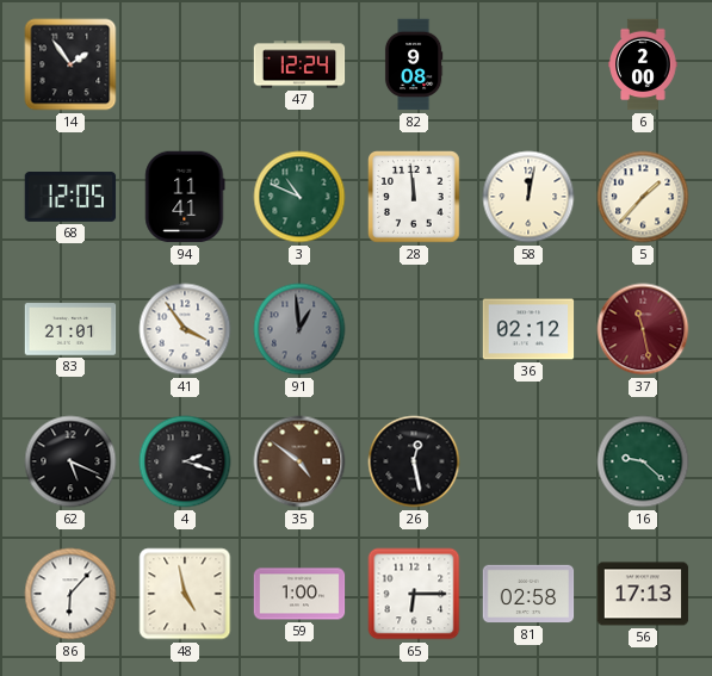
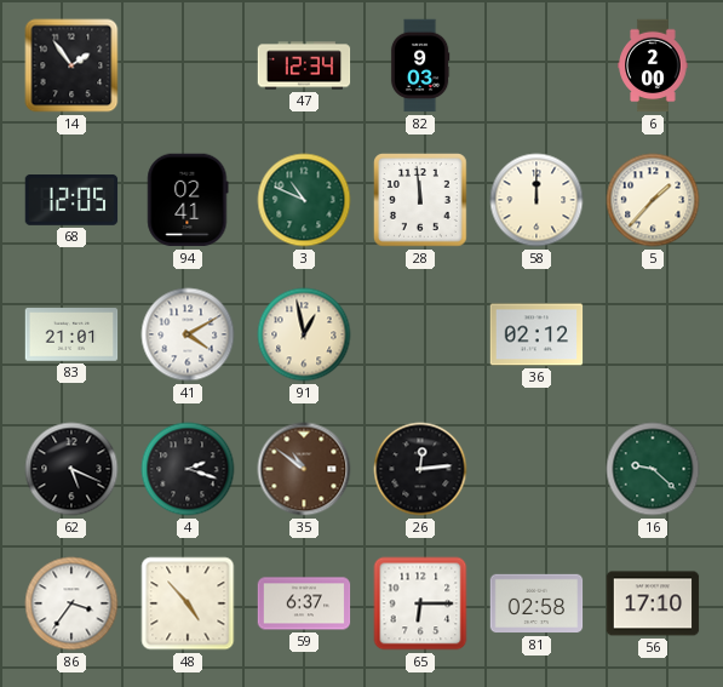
47: 12:24 -> 12:34 (304, 65)
82: 9:08 -> 9:03 (420, 65)
94: 11:41 -> 02:41 (188, 200)
58: 12:02 -> 12:00 (536, 200)
41: 3:54 -> 4:10 (188, 334)
91: 12:59 -> 12:58 (304, 334)
91 dial: grey -> cream (304, 334)
37: 11:28 -> none (643, 329)
35: 4:51 -> 10:51 (304, 469)
26: 12:28 -> 12:14 (420, 469)
86: 6:07 -> 3:36 (71, 603)
48: 4:58 -> 4:53 (188, 603)
59: 1:00 -> 6:37 (304, 603)
56: 17:13 -> 17:10 (653, 603)
